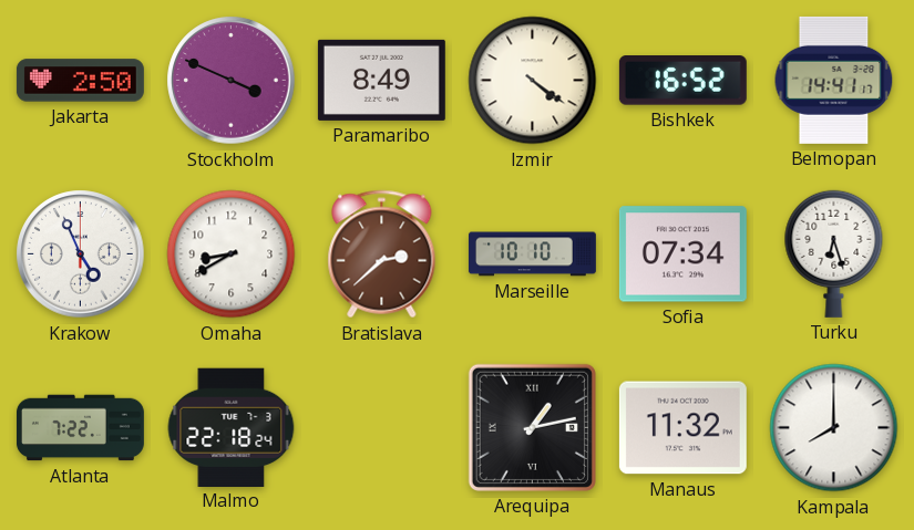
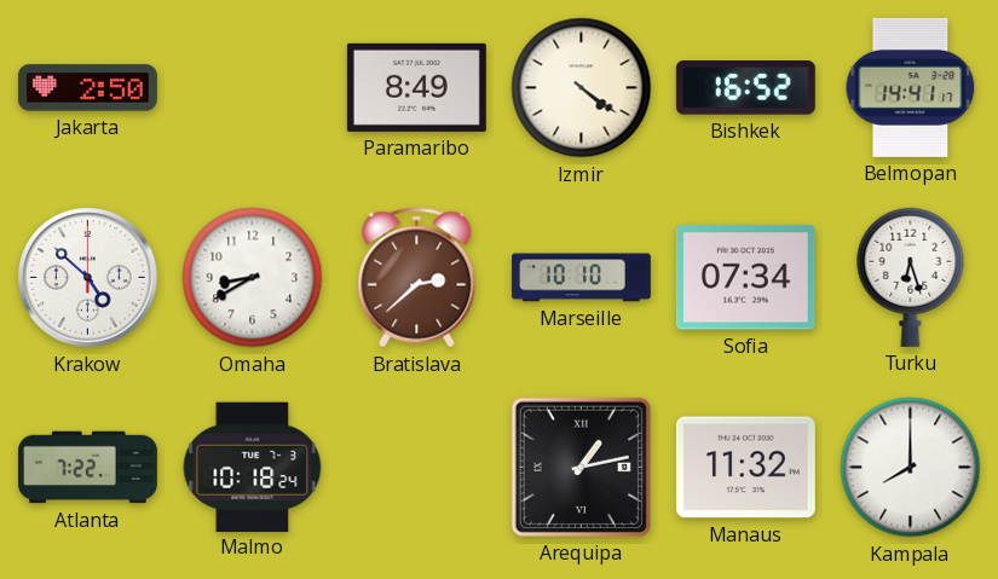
Stockholm: 3:49 -> none (232, 81)
Krakow: 4:56 -> 4:52 (88, 278)
Malmo: 22:18 -> 10:18 (253, 467)
